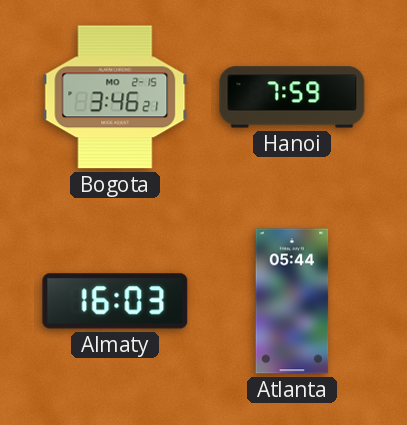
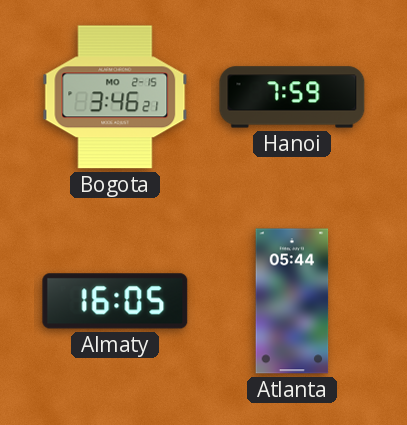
Almaty: 16:03 -> 16:05 (115, 301)
